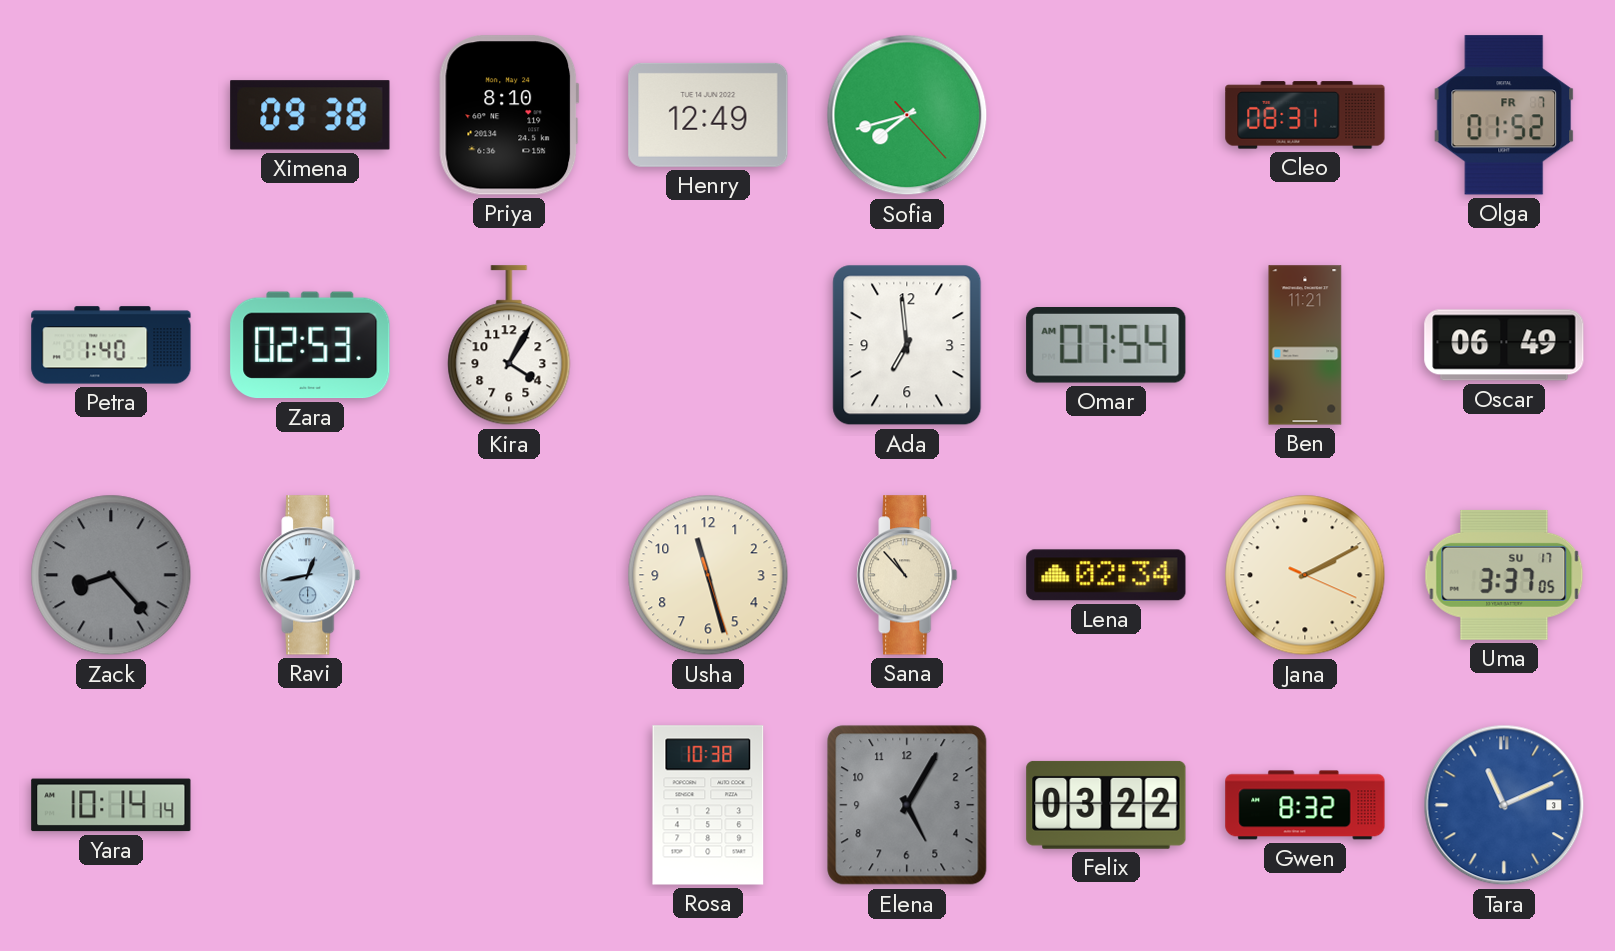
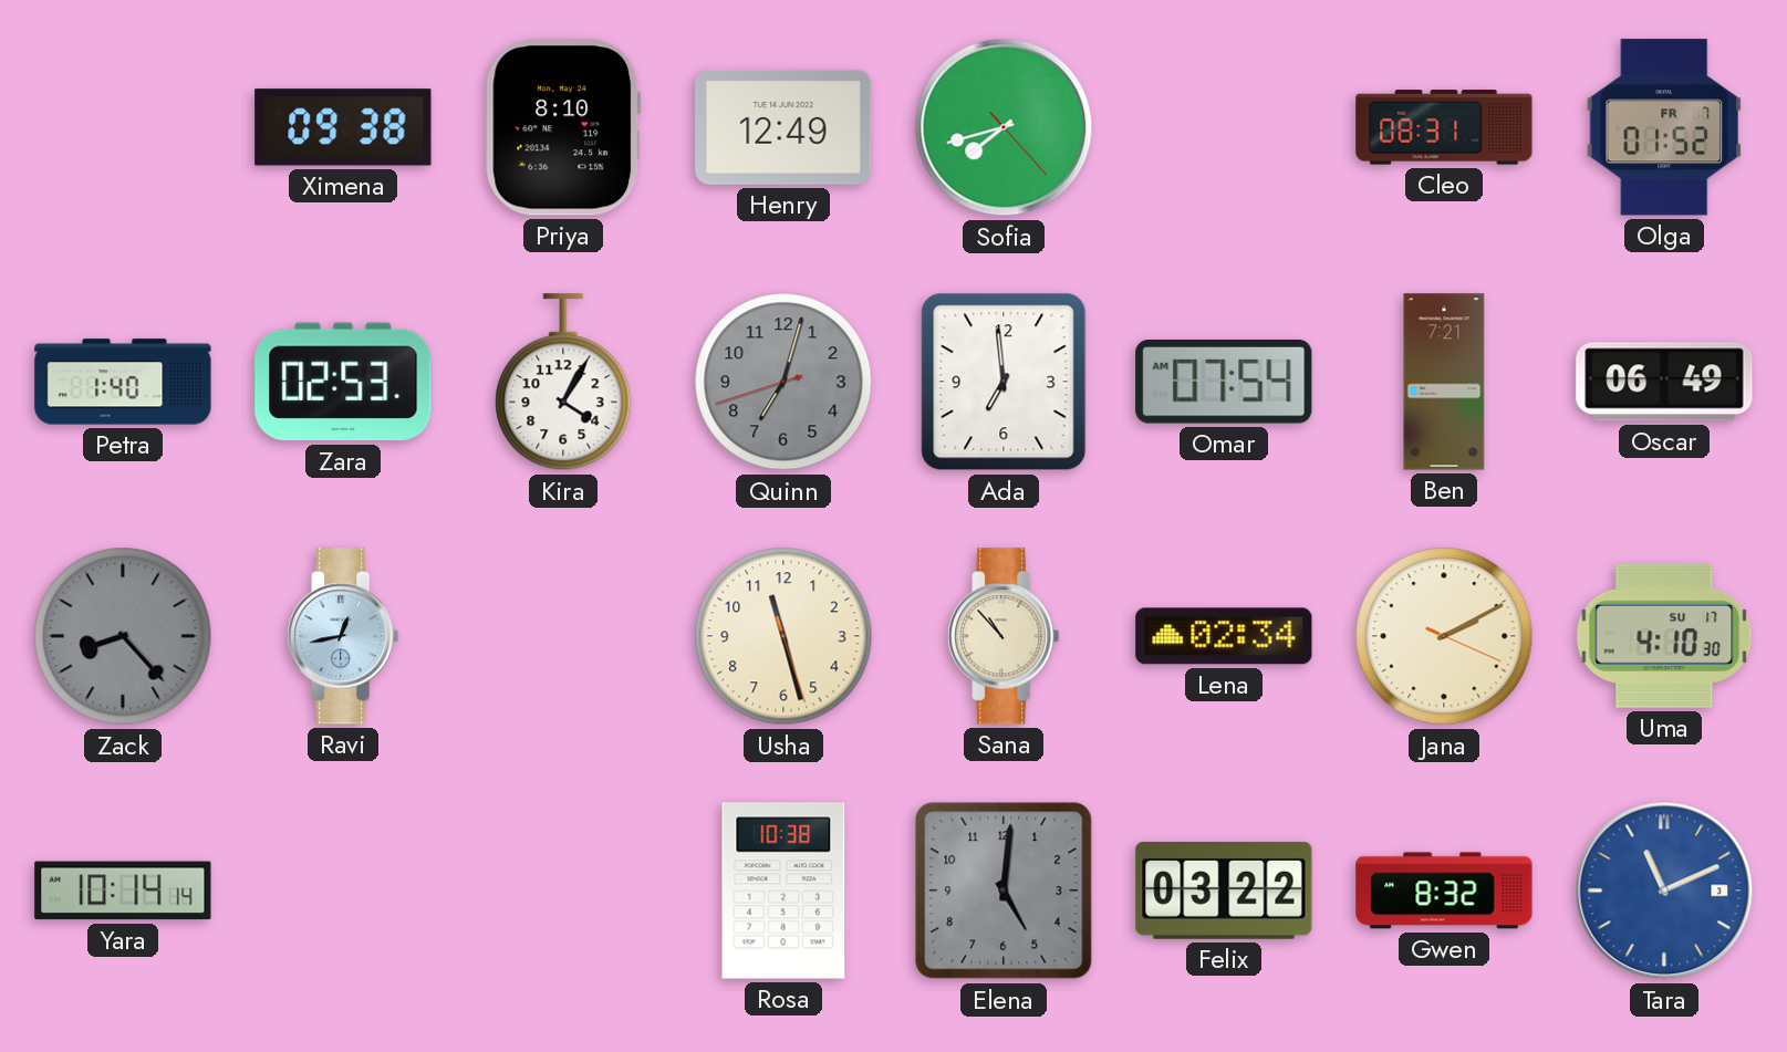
Quinn: none -> 7:02 (783, 382)
Ben: 11:21 -> 7:21 (1444, 382)
Uma: 3:37 -> 4:10 (1664, 636)
Elena: 5:05 -> 5:01 (1004, 890)
